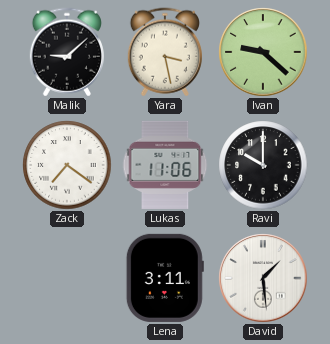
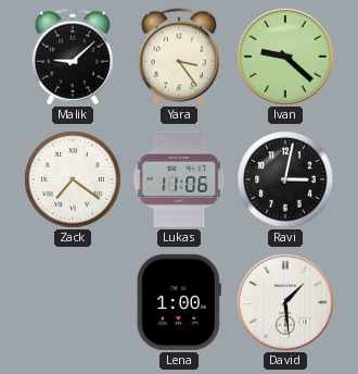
Yara: 3:28 -> 3:24 (179, 57)
Ravi: 10:00 -> 3:02 (285, 179)
Lena: 3:11 -> 1:00 (179, 302)
